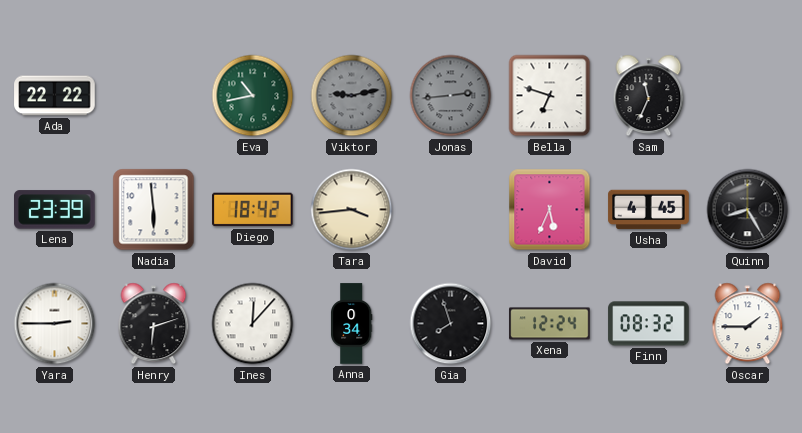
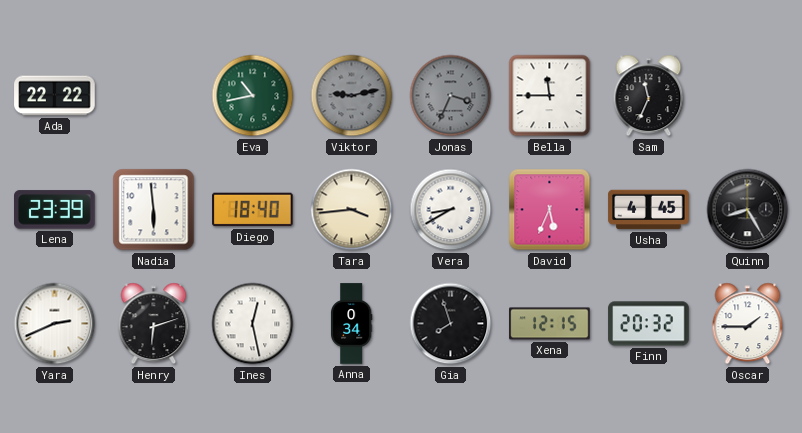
Jonas: 2:44 -> 3:34 (451, 96)
Bella: 6:48 -> 11:45 (550, 96)
Diego: 18:42 -> 18:40 (253, 210)
Vera: none -> 8:40 (451, 210)
Yara: 2:45 -> 2:41 (55, 324)
Ines: 12:07 -> 12:28 (253, 324)
Xena: 12:24 -> 12:15 (550, 324)
Finn: 08:32 -> 20:32 (649, 324)
